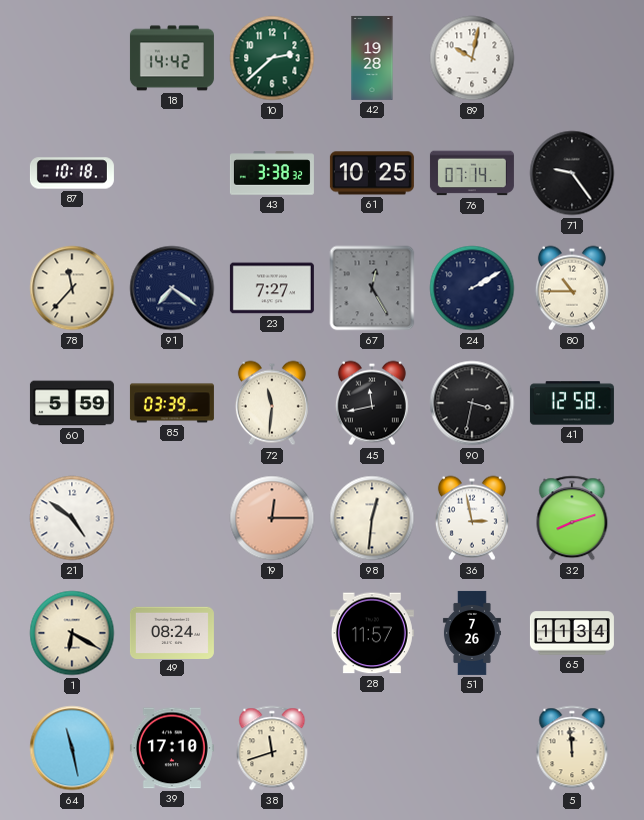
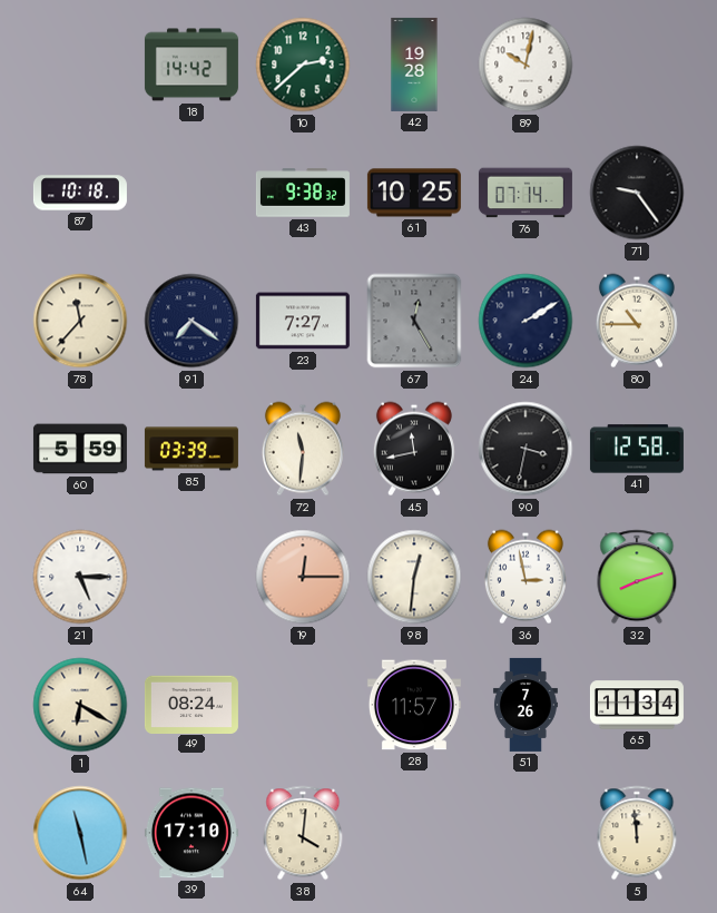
43: 3:38 -> 9:38 (303, 193)
21: 4:51 -> 5:15 (80, 577)
38: 11:42 -> 4:01 (303, 833)
